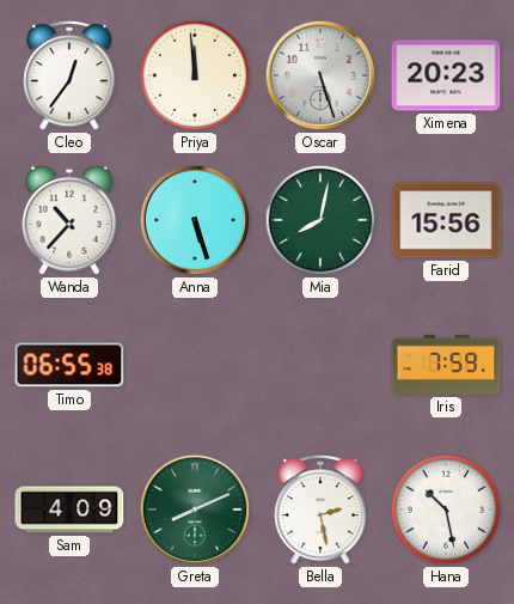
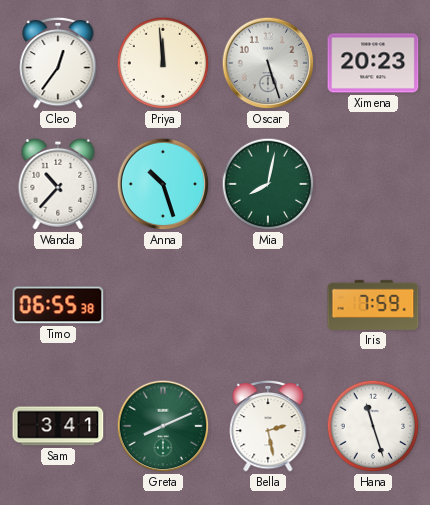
Anna: 5:27 -> 10:27 (163, 184)
Farid: 15:56 -> none (446, 220)
Sam: 4:09 -> 3:41 (58, 426)
Hana: 10:28 -> 11:27 (373, 426)
